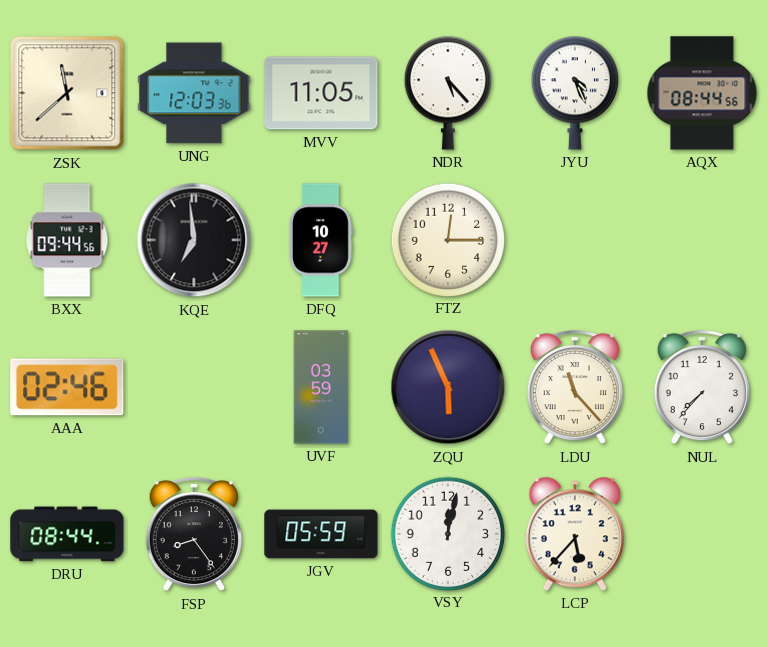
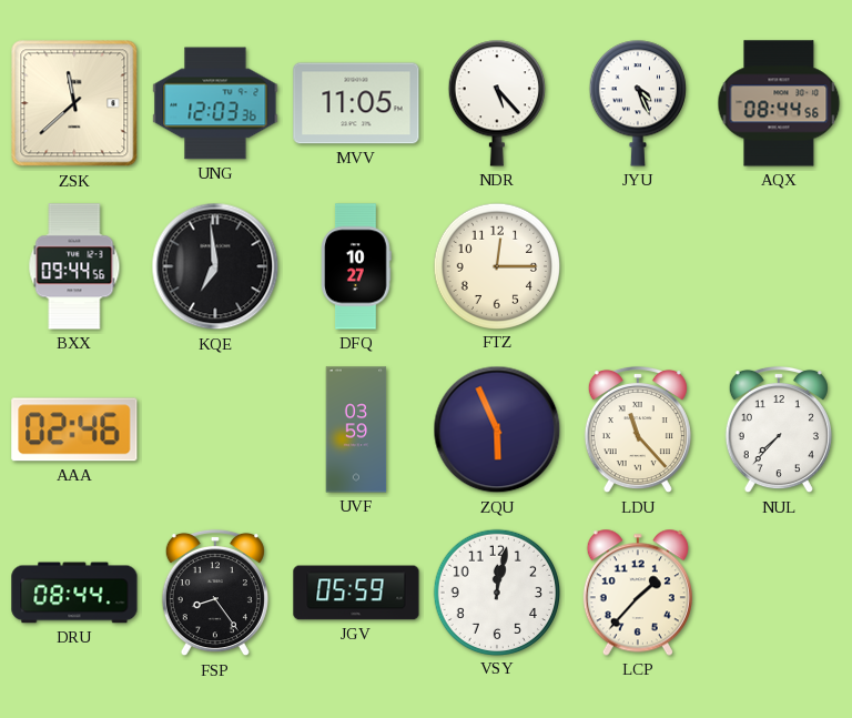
LCP: 5:37 -> 1:37 (638, 593)
